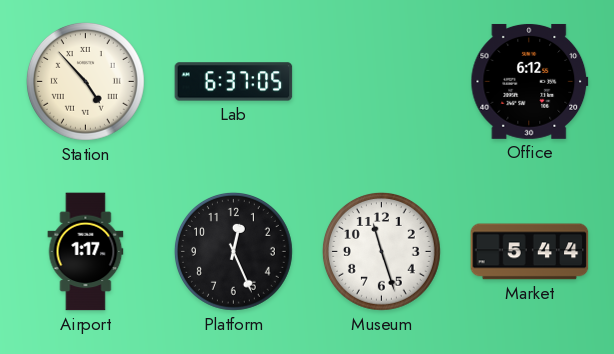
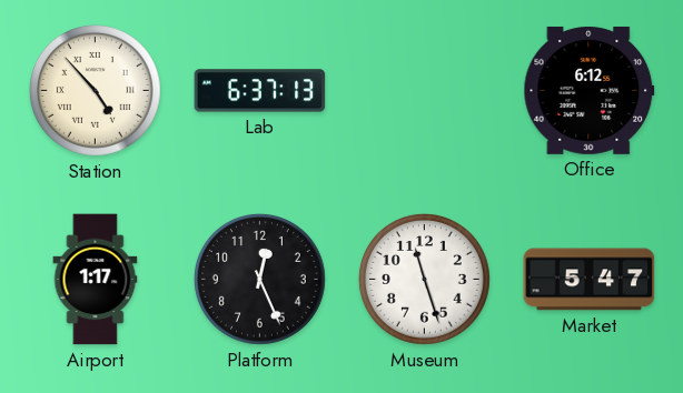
Lab: 6:37:05 -> 6:37:13 (260, 91)
Market: 5:44 -> 5:47 (590, 280)
